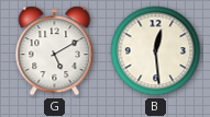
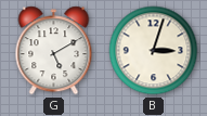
B: 12:29 -> 3:03 (154, 51)
